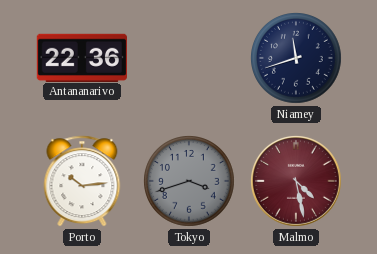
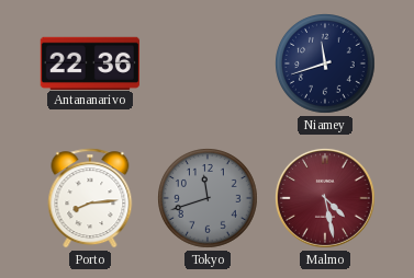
Porto: 10:14 -> 8:14 (90, 198)
Tokyo: 3:42 -> 11:42 (209, 199)
